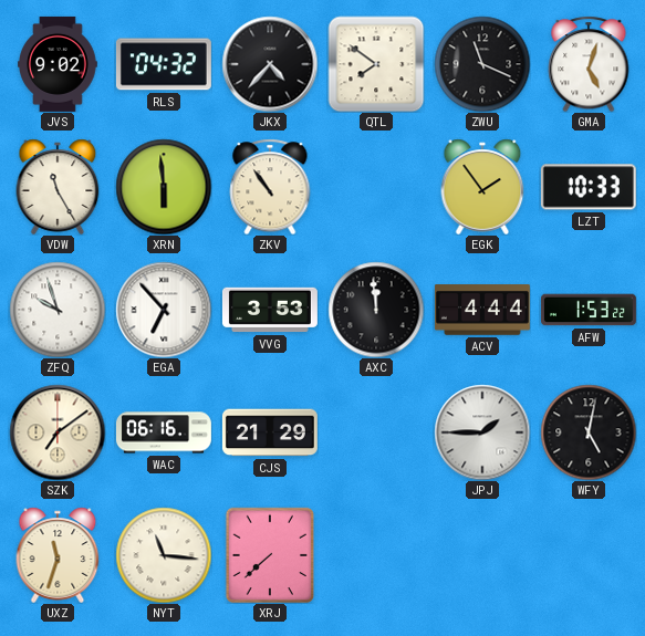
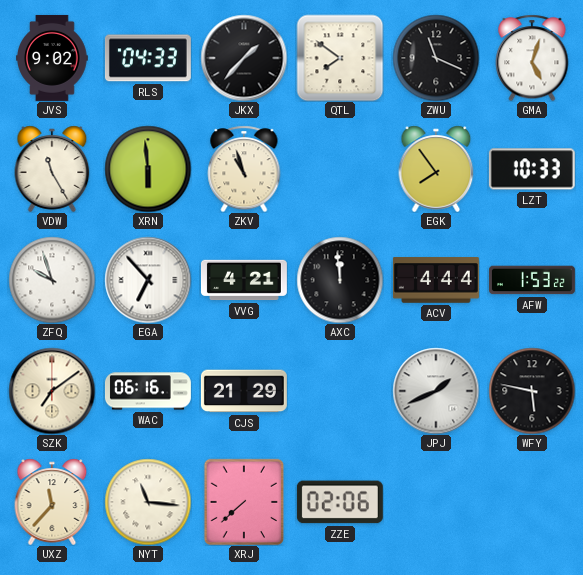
RLS: 04:32 -> 04:33 (148, 58)
JKX: 4:37 -> 1:37 (244, 58)
ZKV: 10:54 -> 10:57 (244, 169)
EGK: 1:54 -> 7:54 (436, 169)
VVG: 3:53 -> 4:21 (244, 280)
JPJ: 1:45 -> 1:41 (436, 391)
WFY: 5:02 -> 5:47 (532, 391)
UXZ: 11:33 -> 11:37 (52, 502)
ZZE: none -> 02:06 (340, 502)
